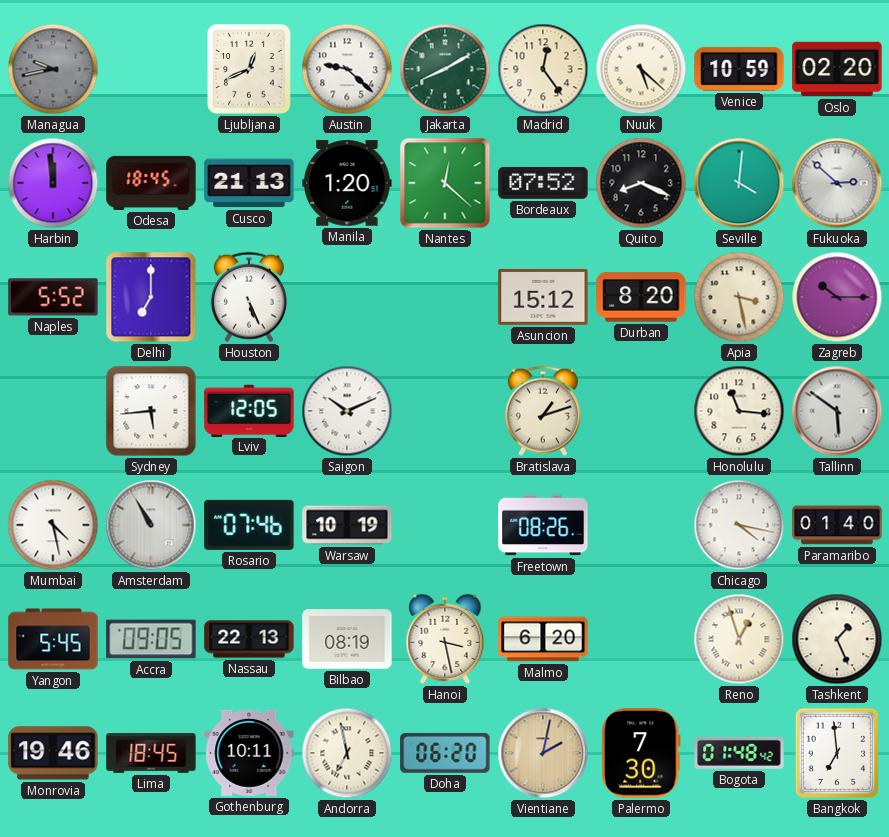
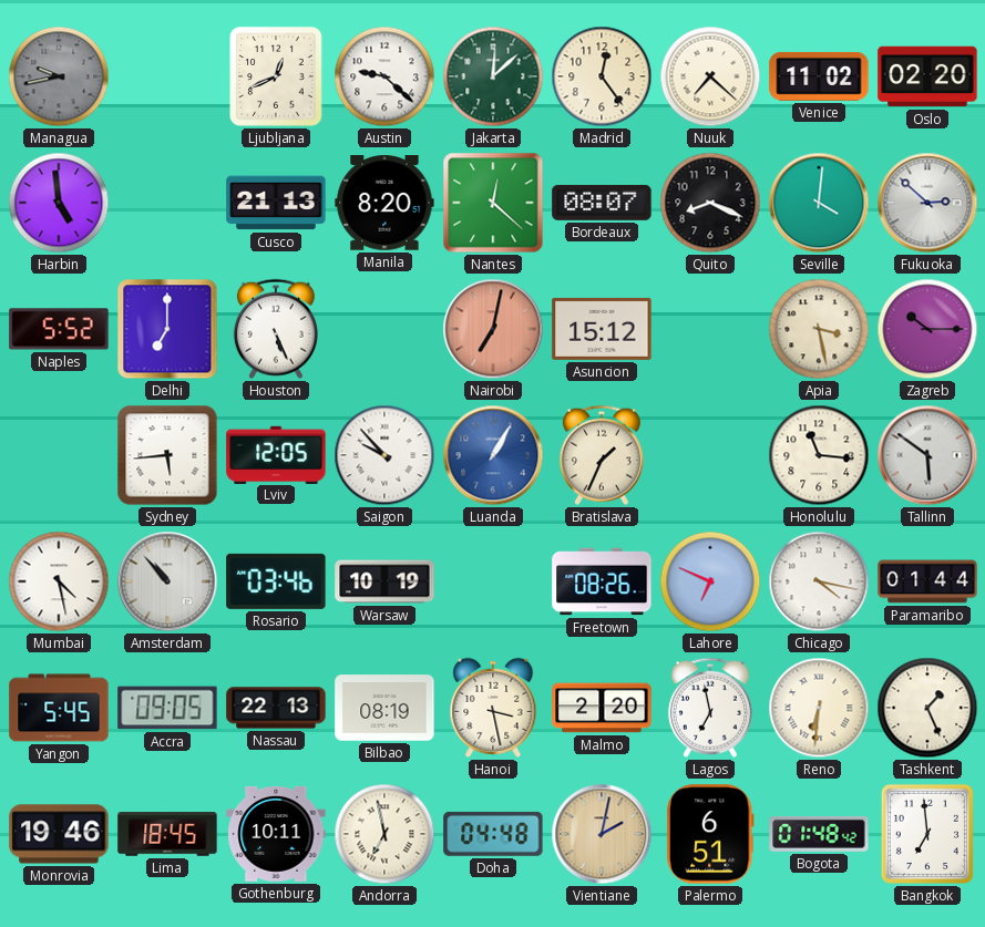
Jakarta: 8:10 -> 12:08 (493, 76)
Nuuk: 5:22 -> 7:22 (710, 76)
Venice: 10:59 -> 11:02 (819, 76)
Harbin: 11:59 -> 4:59 (59, 203)
Odesa: 18:45 -> none (151, 183)
Manila: 1:20 -> 8:20 (384, 203)
Bordeaux: 07:52 -> 08:07 (602, 203)
Nairobi: none -> 7:02 (493, 329)
Durban: 8:20 -> none (641, 297)
Saigon: 10:11 -> 9:53 (384, 455)
Luanda: none -> 1:05 (493, 455)
Bratislava: 1:12 -> 1:34 (602, 455)
Amsterdam: 10:55 -> 10:53 (167, 581)
Rosario: 07:46 -> 03:46 (276, 581)
Lahore: none -> 6:49 (710, 581)
Paramaribo: 01:40 -> 01:44 (927, 581)
Malmo: 6:20 -> 2:20 (602, 708)
Lagos: none -> 6:58 (710, 708)
Reno: 12:57 -> 6:31 (819, 708)
Doha: 06:20 -> 04:48 (493, 834)
Palermo: 7:30 -> 6:51 (710, 834)
